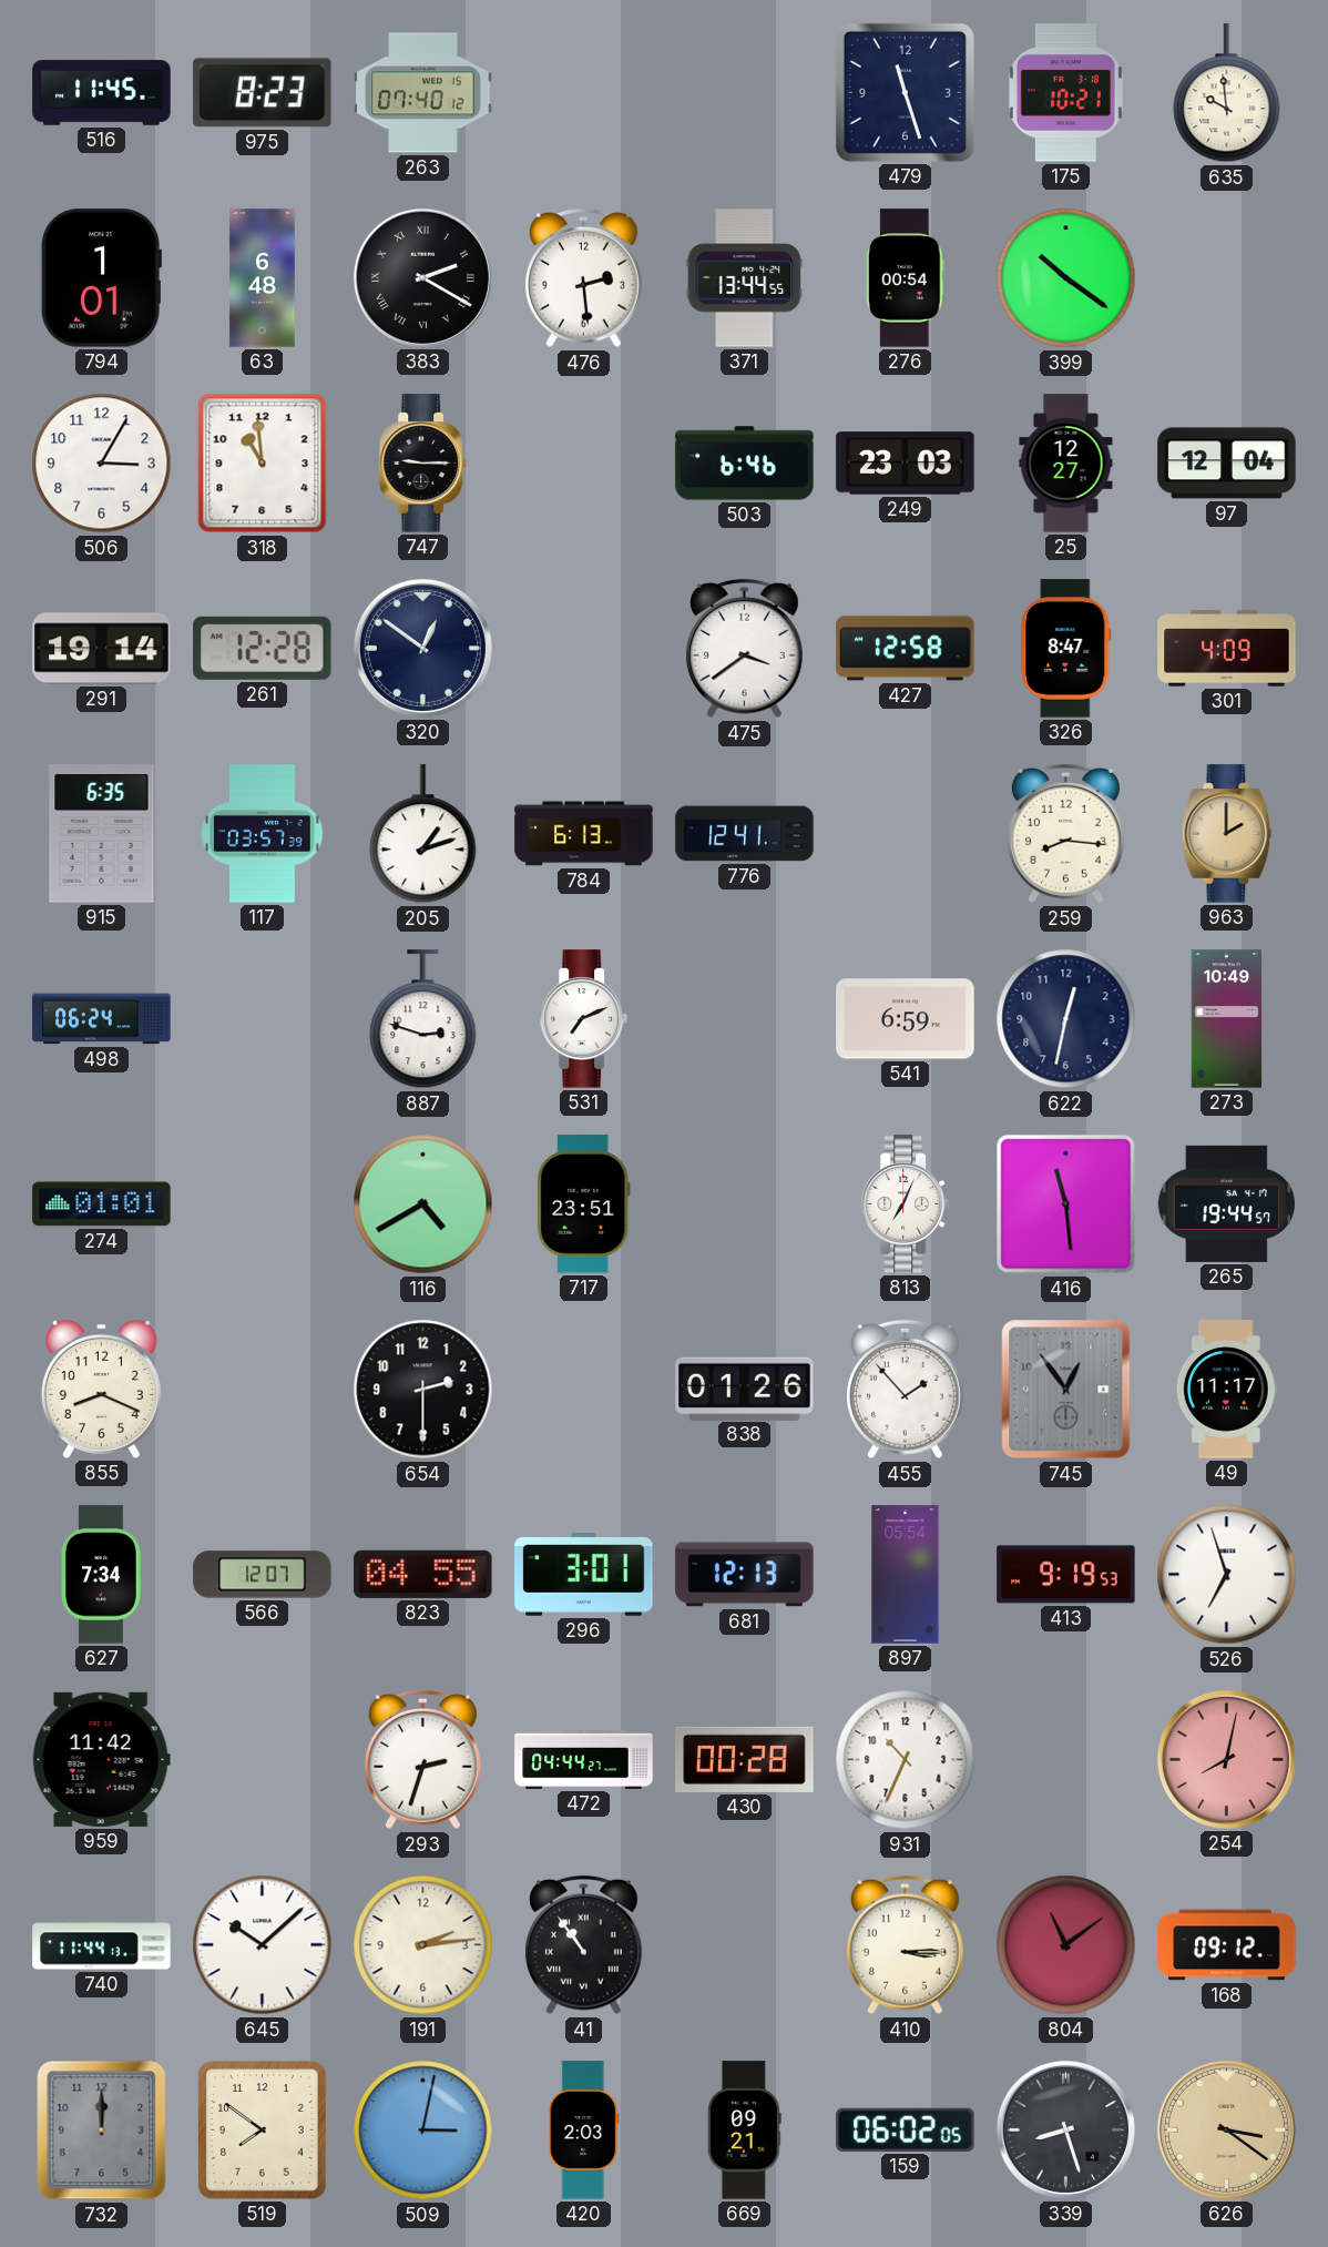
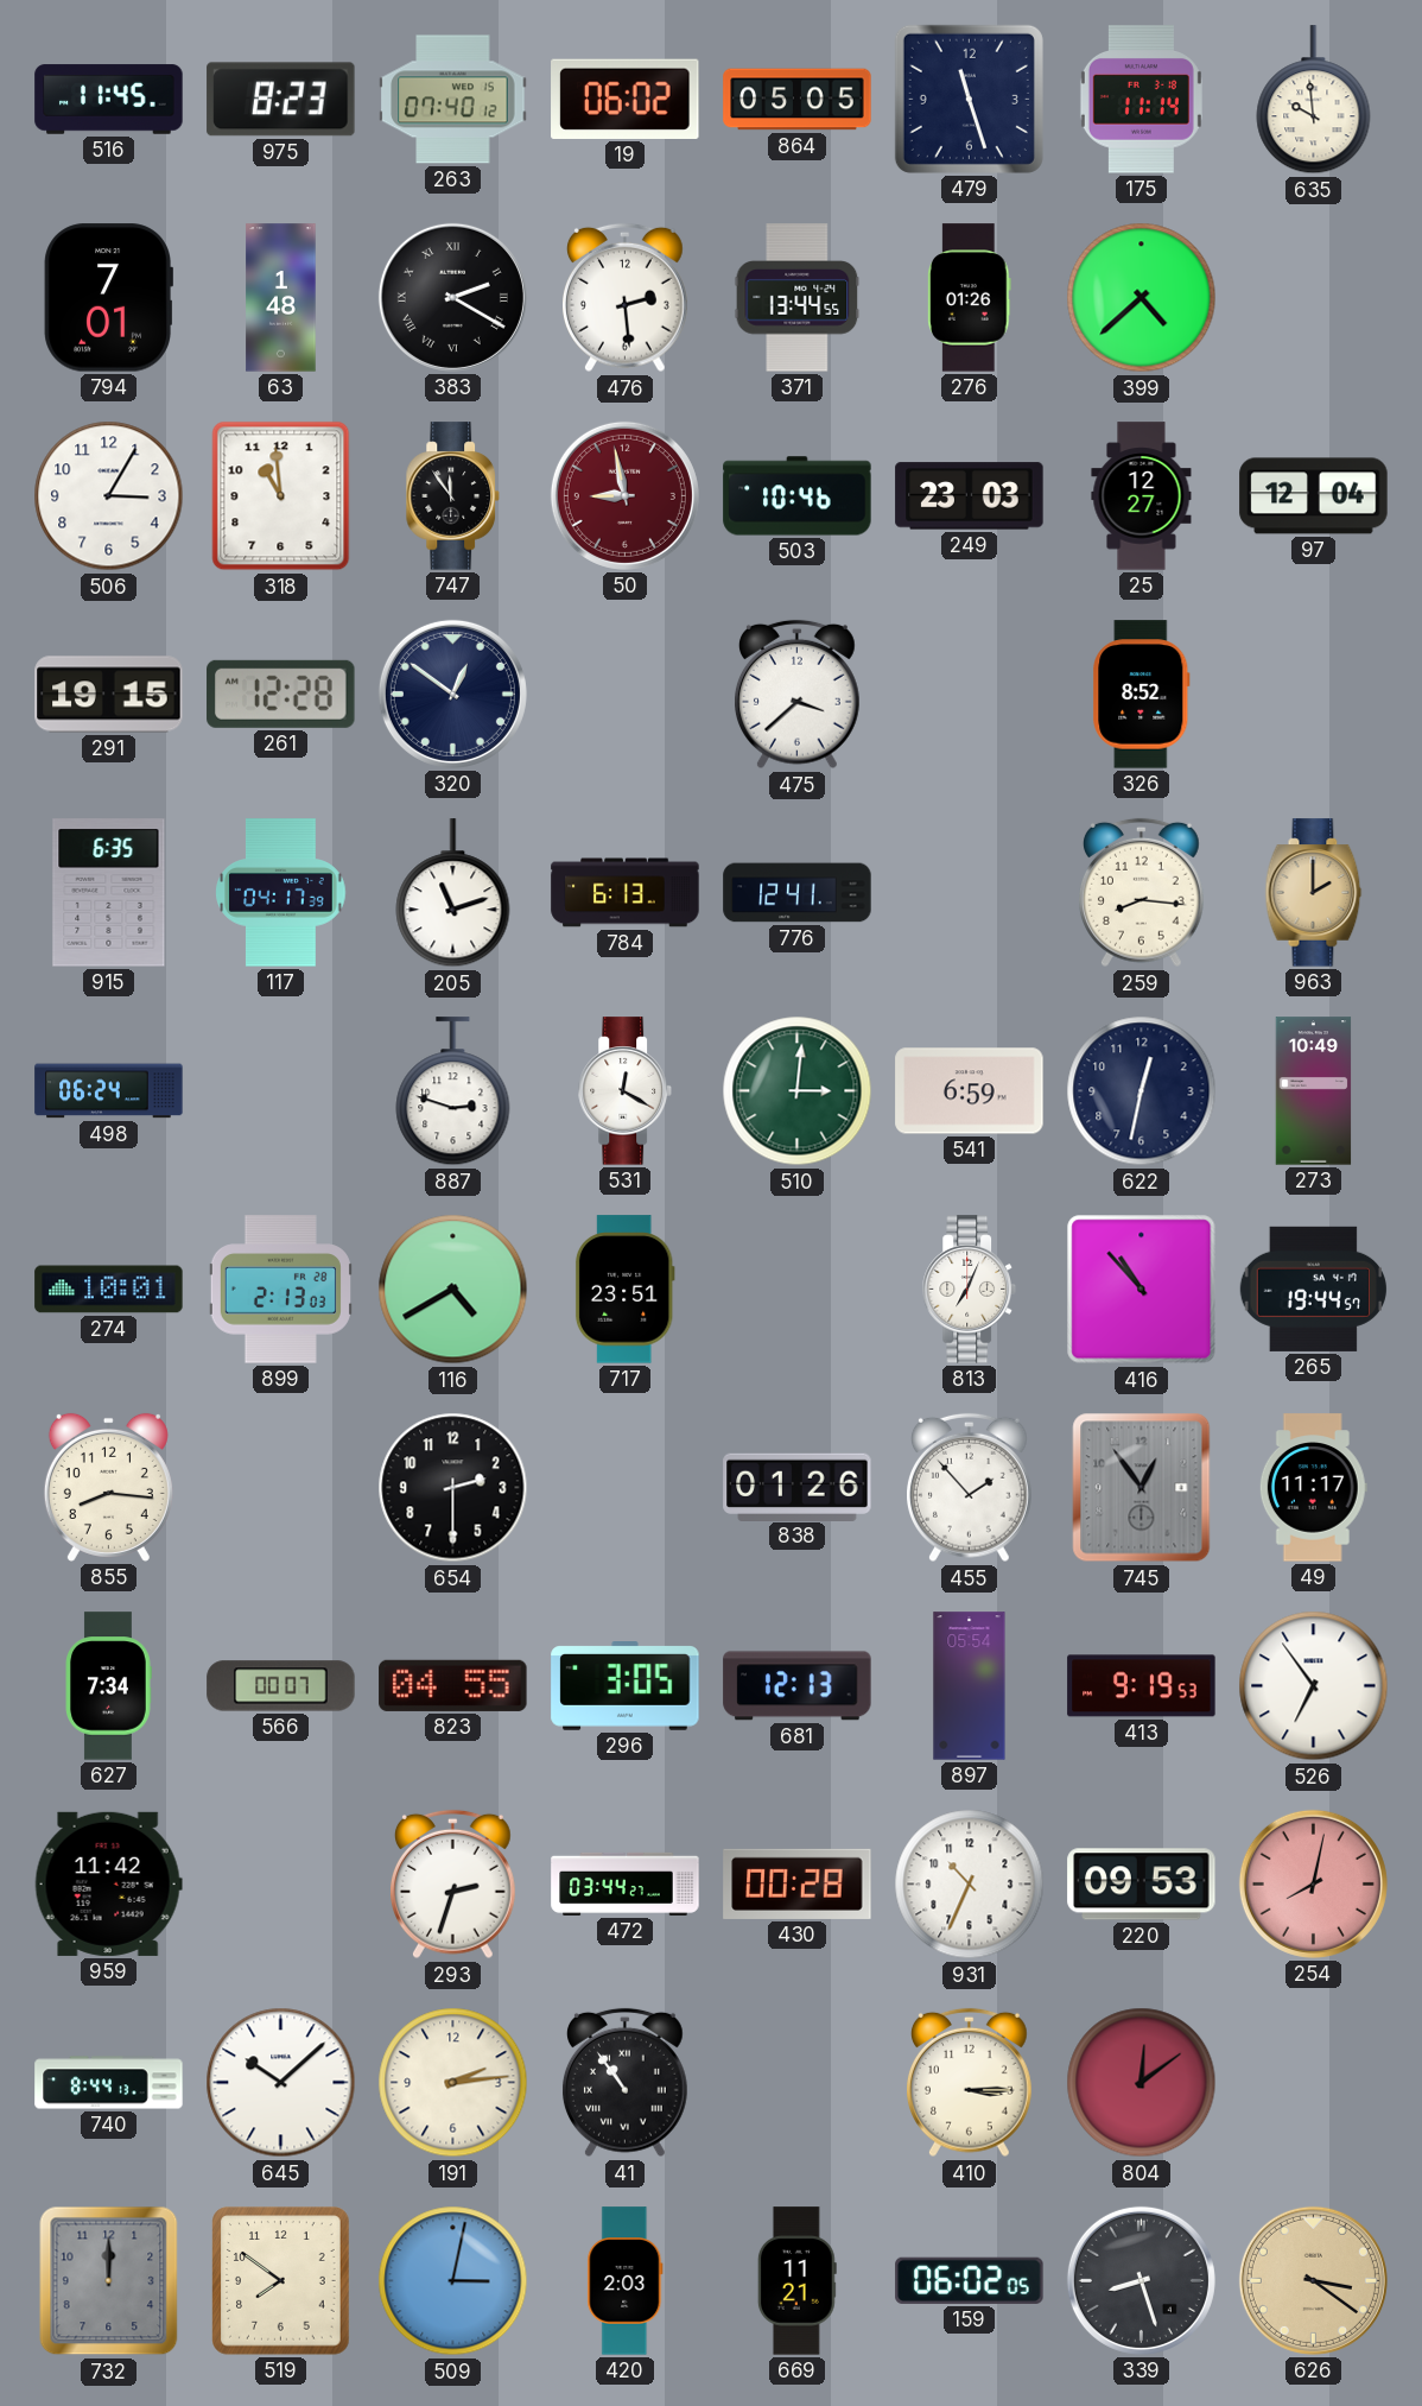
19: none -> 06:02 (626, 99)
864: none -> 05:05 (798, 100)
175: 10:21 -> 11:14 (1141, 100)
794: 1:01 -> 7:01 (108, 298)
63: 6:48 -> 1:48 (281, 298)
276: 00:54 -> 01:26 (970, 298)
399: 10:21 -> 4:38 (1142, 298)
747: 9:15 -> 11:54 (452, 496)
50: none -> 8:58 (624, 495)
503: 6:46 -> 10:46 (798, 496)
291: 19:14 -> 19:15 (109, 695)
475: 3:39 -> 3:38 (798, 695)
427: 12:58 -> none (906, 649)
326: 8:47 -> 8:52 (1142, 695)
301: 4:09 -> none (1227, 649)
117: 03:57 -> 04:17 (281, 893)
205: 1:12 -> 11:12 (453, 893)
531: 7:11 -> 12:20 (624, 1091)
510: none -> 3:01 (798, 1091)
274: 01:01 -> 10:01 (109, 1290)
899: none -> 2:13 (280, 1290)
416: 11:29 -> 10:53 (1142, 1290)
855: 8:19 -> 8:16 (108, 1487)
566: 12:07 -> 00:07 (281, 1686)
296: 3:01 -> 3:05 (626, 1686)
526: 6:57 -> 6:54 (1314, 1686)
472: 04:44 -> 03:44 (626, 1883)
220: none -> 09:53 (1142, 1885)
740: 11:44 -> 8:44 (109, 2083)
804: 11:09 -> 12:09 (1142, 2083)
168: 09:12 -> none (1227, 1945)
669: 09:21 -> 11:21 (796, 2281)
